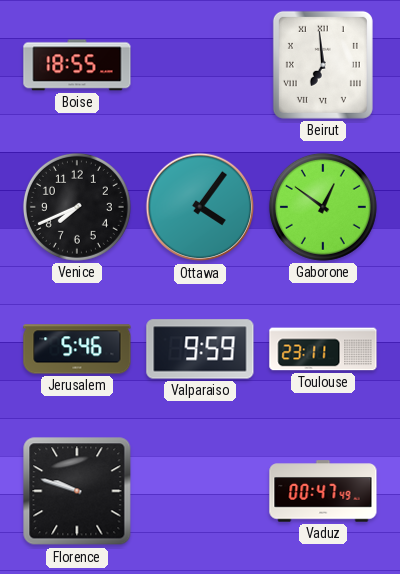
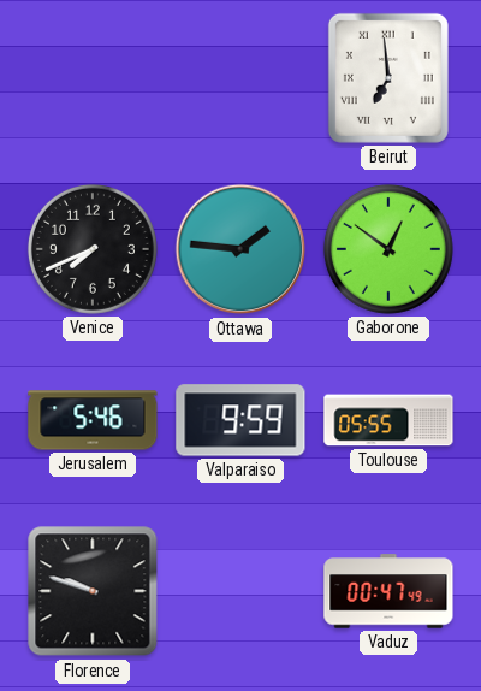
Boise: 18:55 -> none (77, 65)
Ottawa: 4:06 -> 1:46 (240, 249)
Toulouse: 23:11 -> 05:55 (388, 420)
